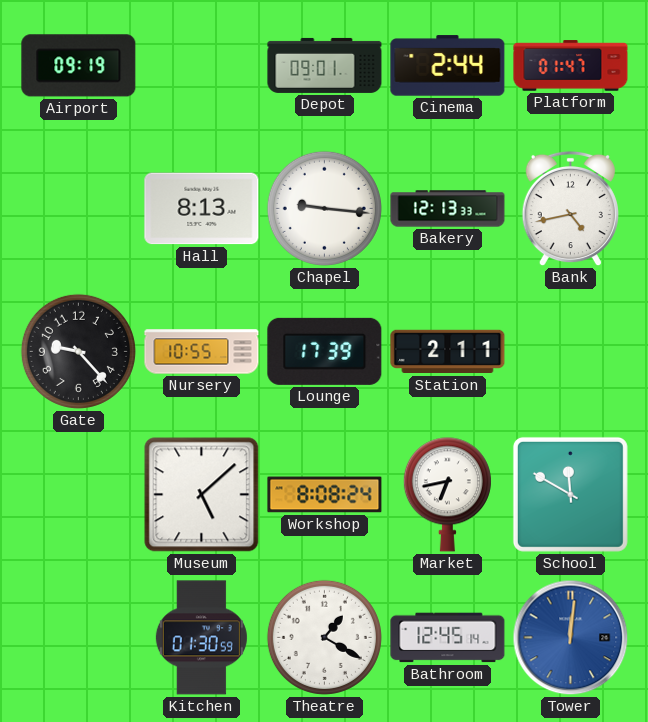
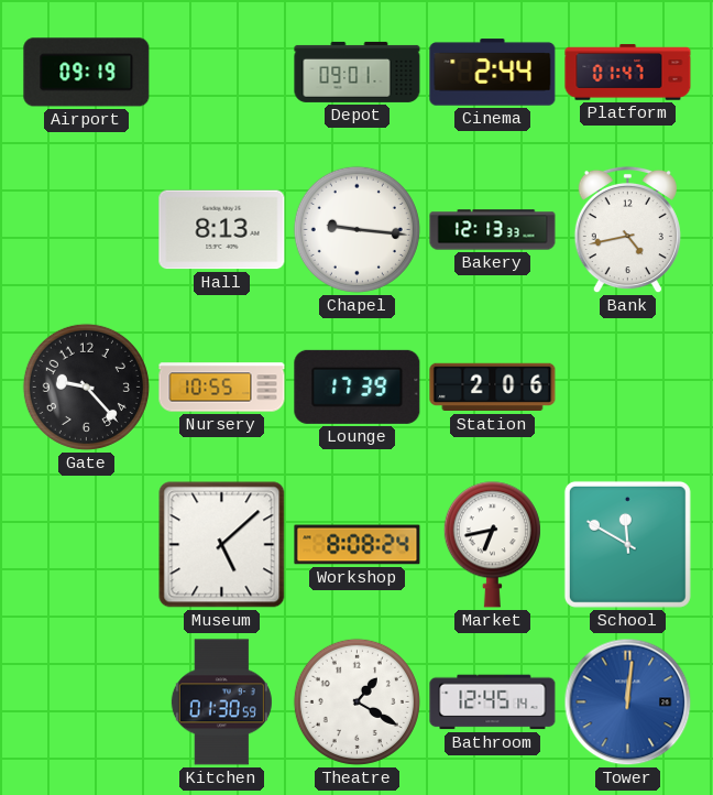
Station: 2:11 -> 2:06 (493, 388)
